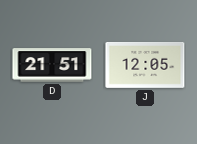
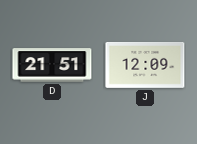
J: 12:05 -> 12:09 (145, 65)
